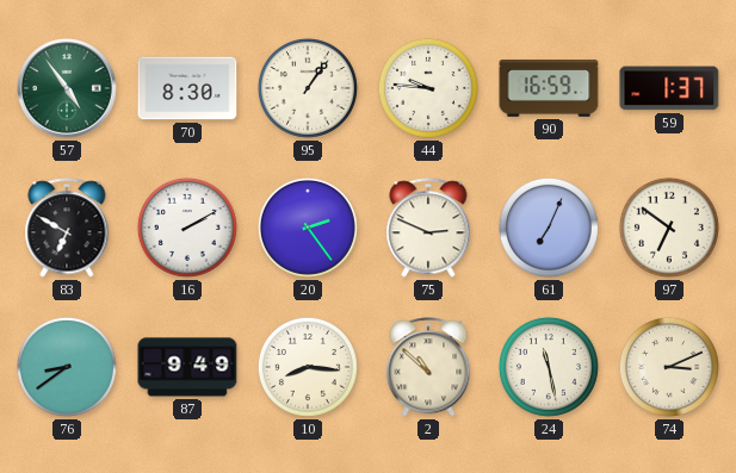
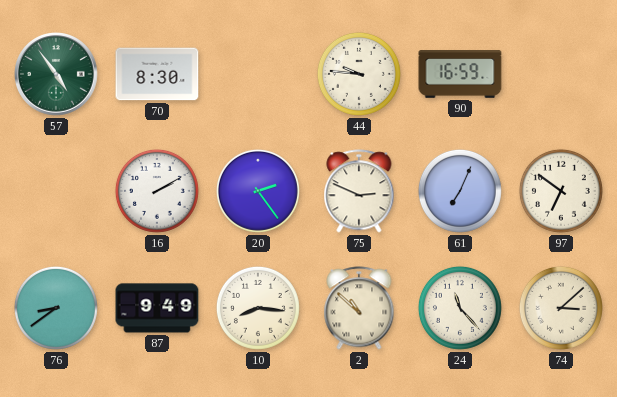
95: 1:06 -> none (308, 88)
59: 1:37 -> none (669, 88)
83: 6:50 -> none (67, 228)
24: 11:28 -> 11:23 (460, 308)
74: 3:11 -> 3:08 (561, 308)
